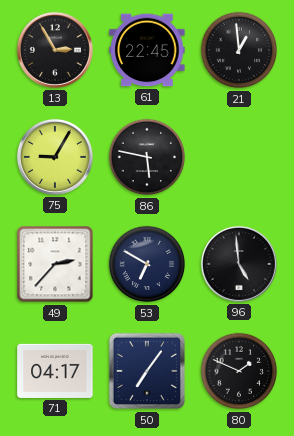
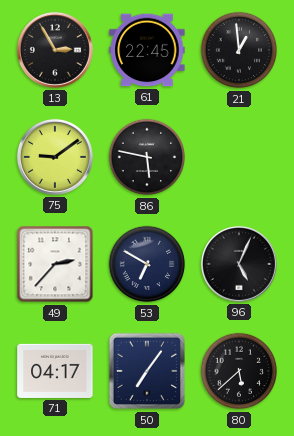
75: 9:05 -> 9:09 (55, 157)
96: 4:59 -> 5:04 (239, 264)
80: 1:49 -> 5:38 (239, 371)
